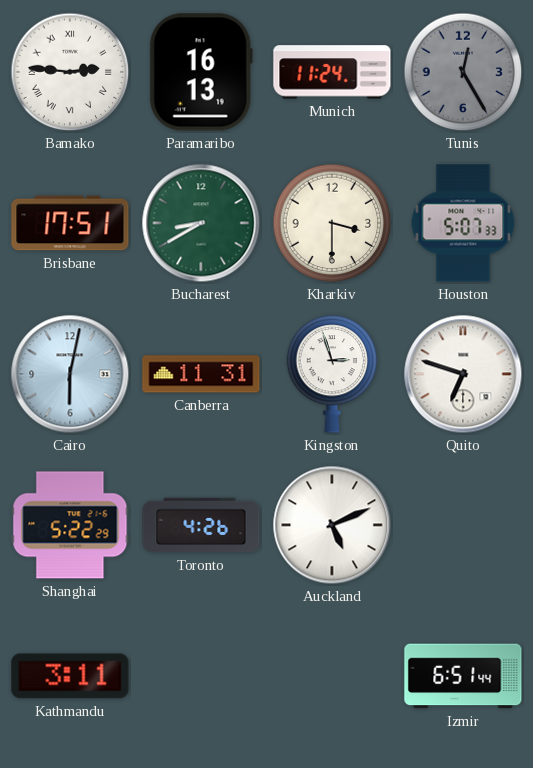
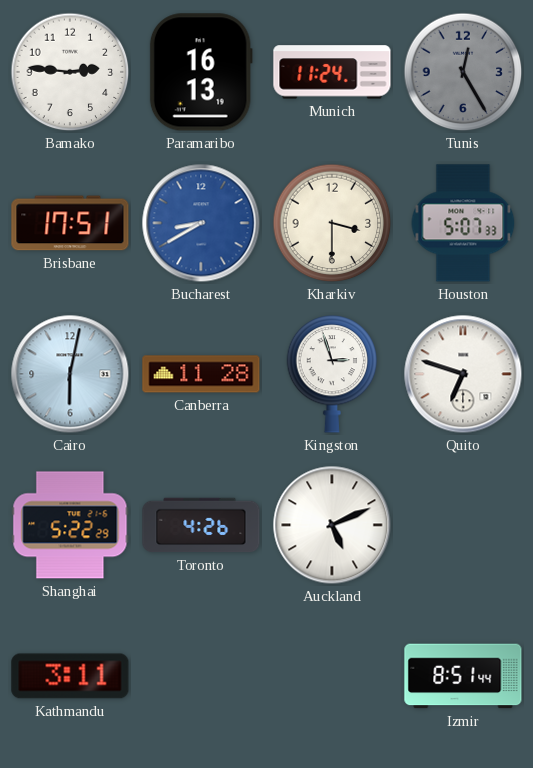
Bamako numerals: Roman -> Arabic (70, 72)
Bucharest dial: green -> blue (201, 223)
Canberra: 11:31 -> 11:28 (201, 374)
Izmir: 6:51 -> 8:51 (463, 676)
